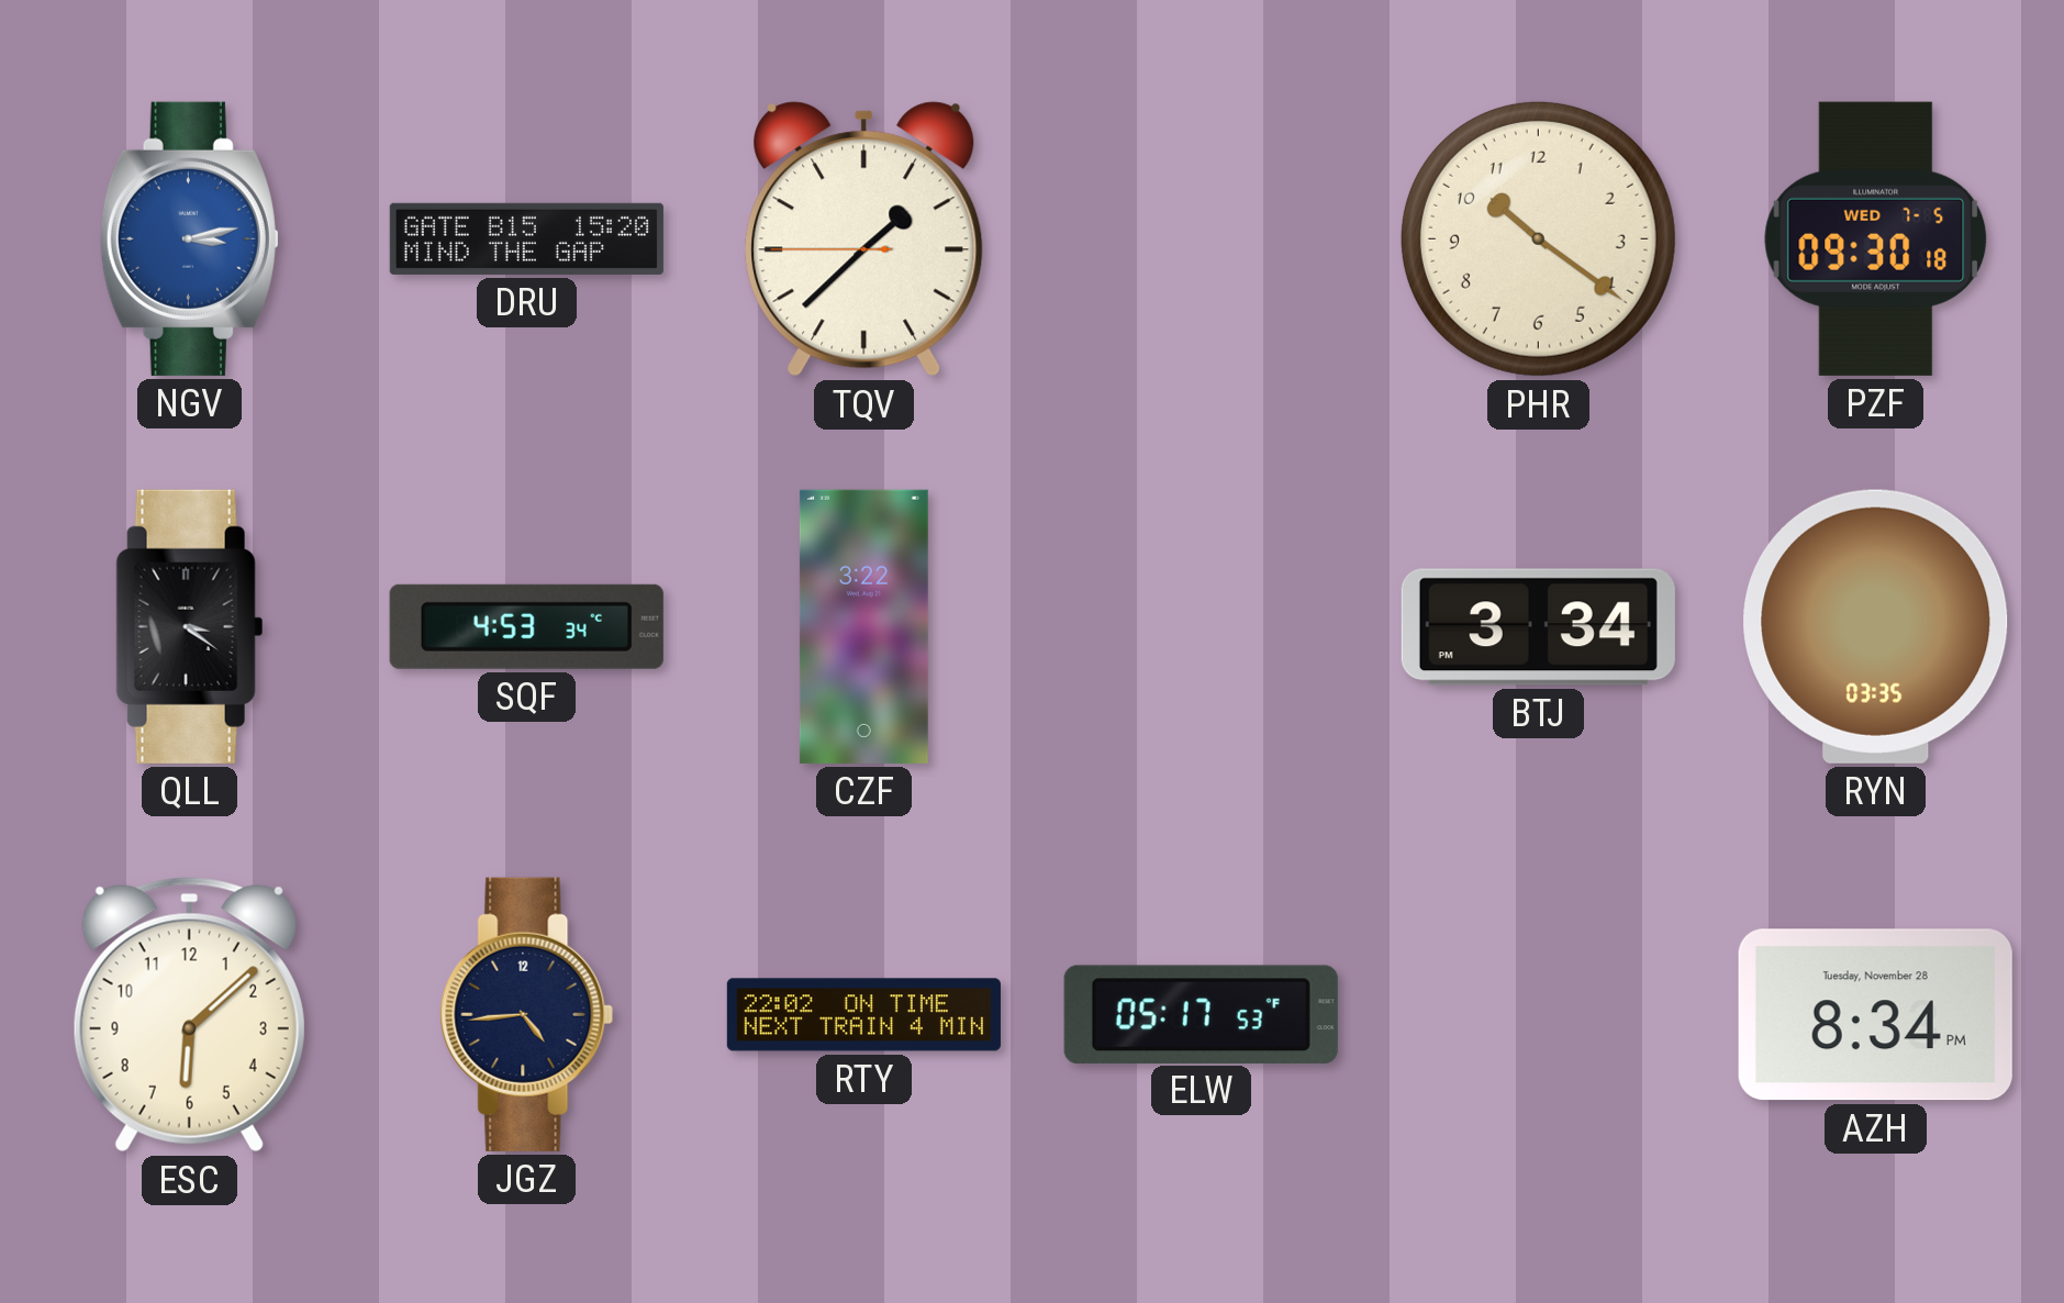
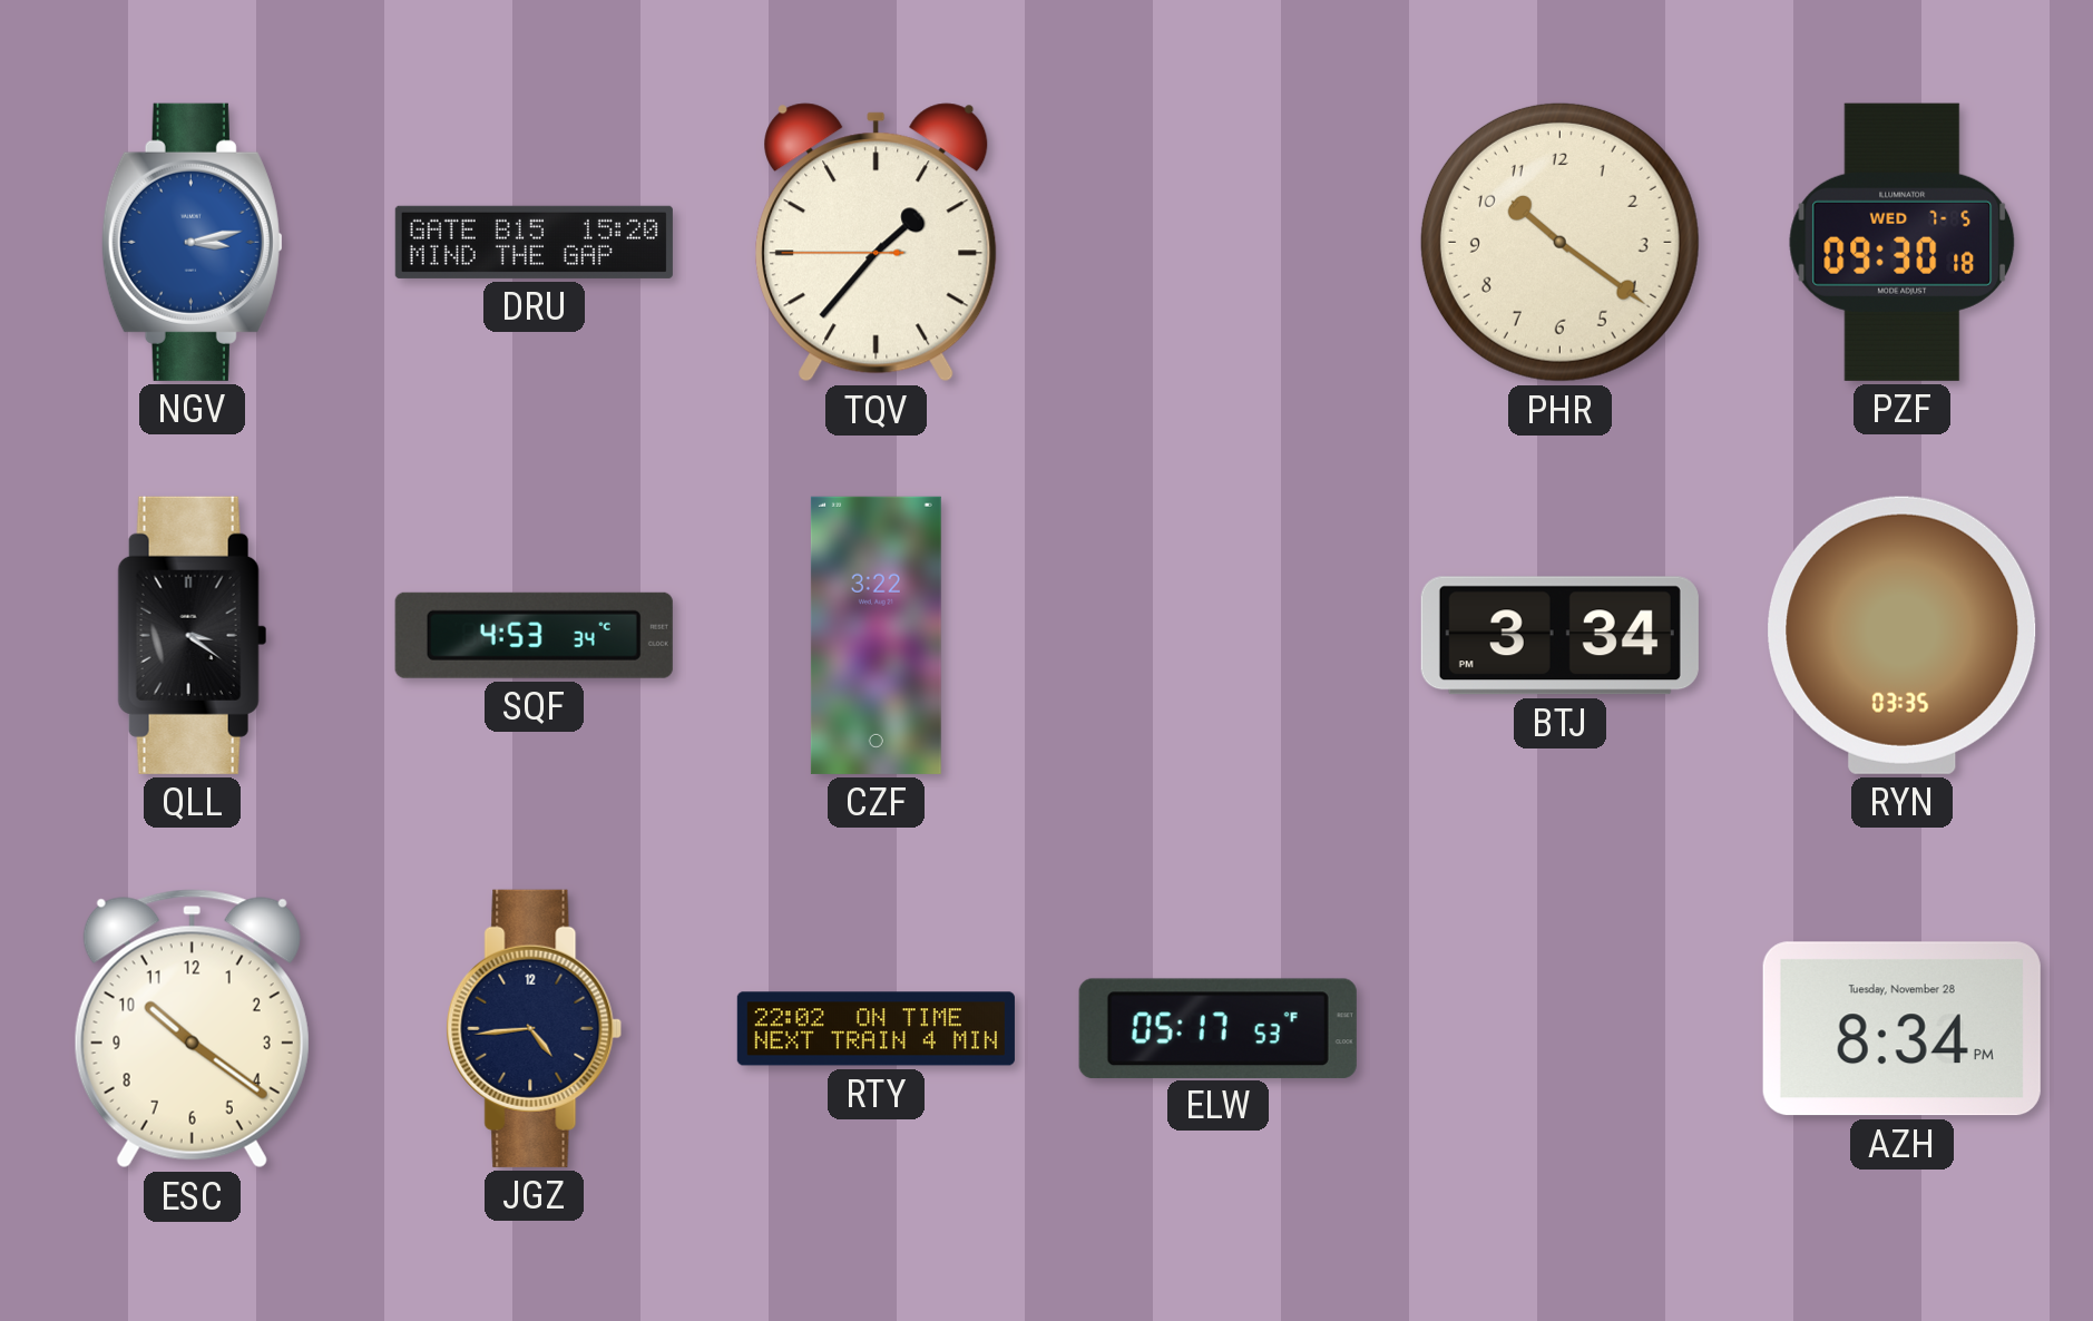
TQV: 1:37 -> 1:36 (877, 243)
ESC: 6:08 -> 10:21 (192, 1029)
